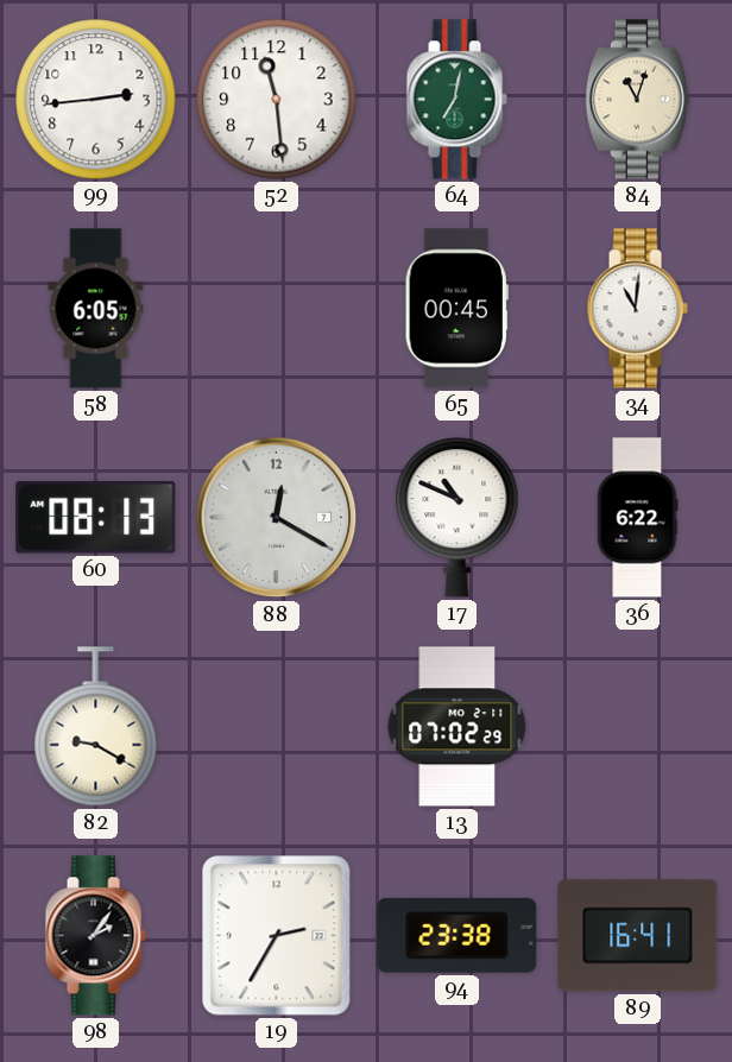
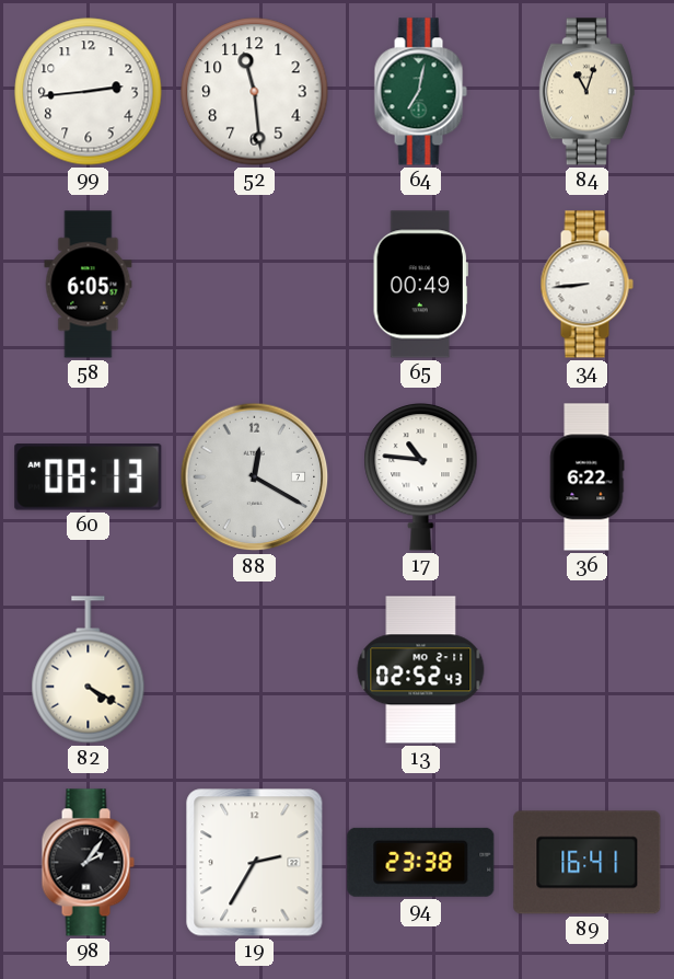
65: 00:45 -> 00:49 (420, 285)
34: 11:01 -> 8:44 (586, 285)
17: 10:49 -> 10:46 (421, 476)
82: 9:20 -> 4:20 (89, 670)
13: 07:02 -> 02:52 (421, 670)
